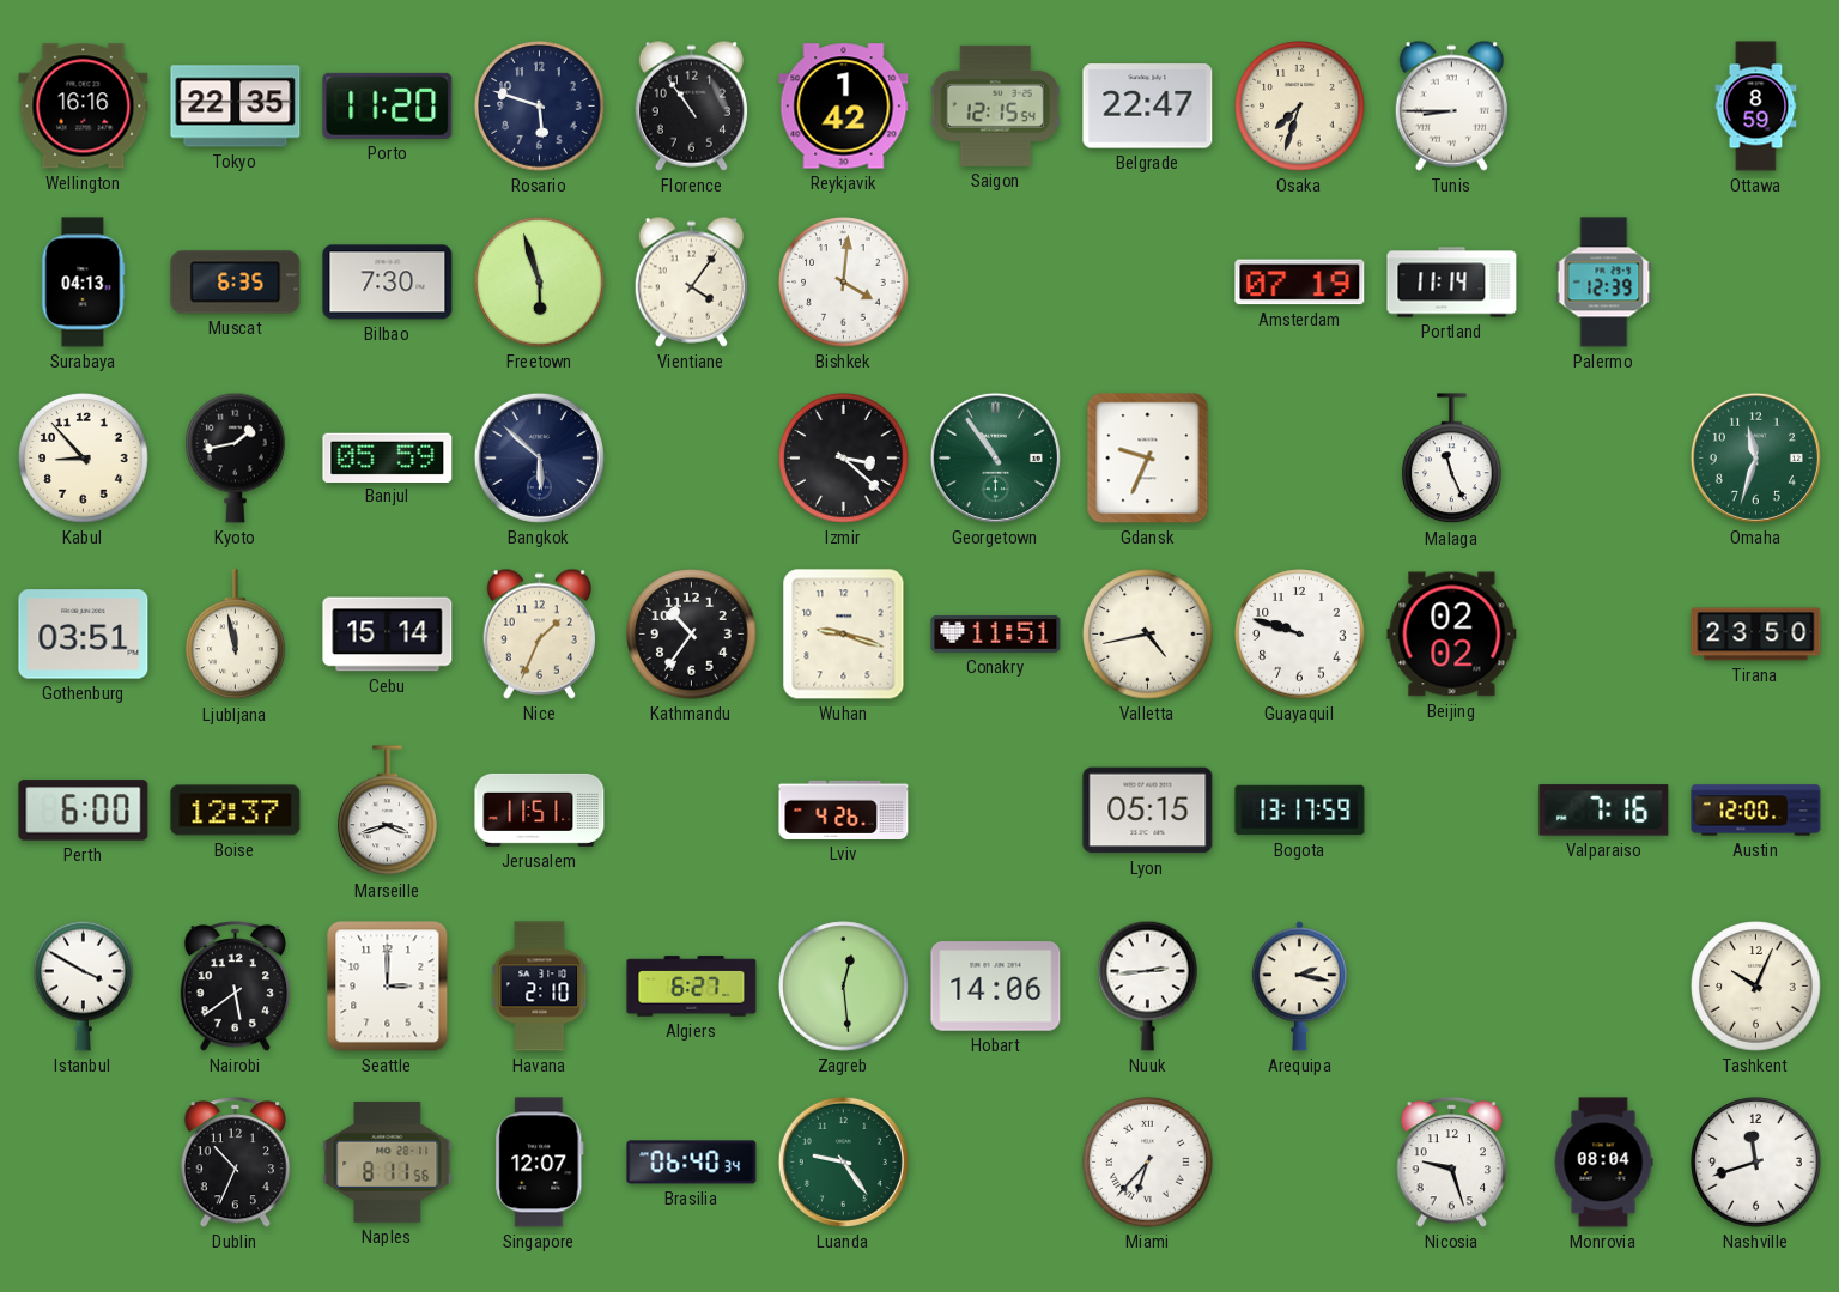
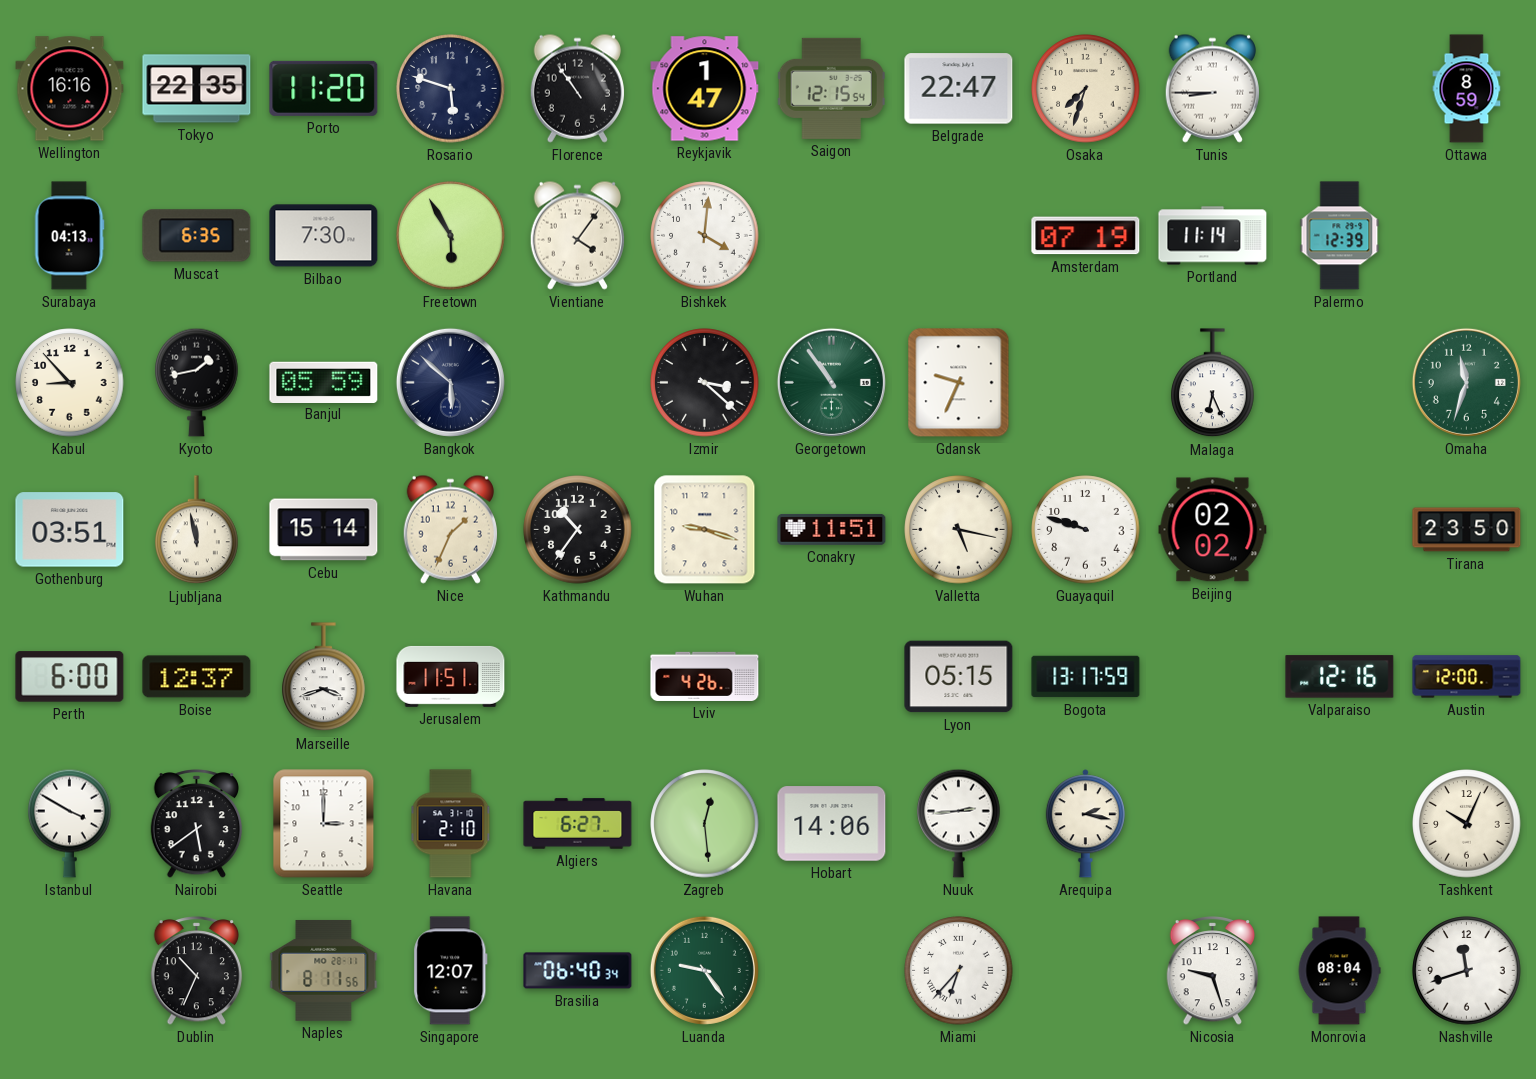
Reykjavik: 1:42 -> 1:47 (705, 89)
Freetown: 5:57 -> 5:55 (451, 236)
Malaga: 11:26 -> 6:26 (1213, 383)
Valletta: 4:43 -> 5:17 (959, 530)
Valparaiso: 7:16 -> 12:16 (1340, 677)
